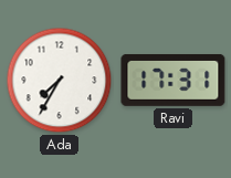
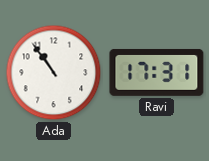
Ada: 7:35 -> 10:54 (54, 73)
